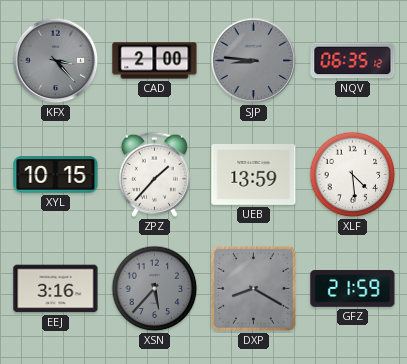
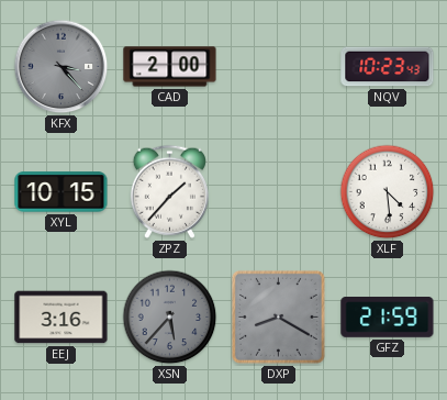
SJP: 8:46 -> none (254, 61)
NQV: 06:35 -> 10:23 (388, 67)
UEB: 13:59 -> none (254, 175)
